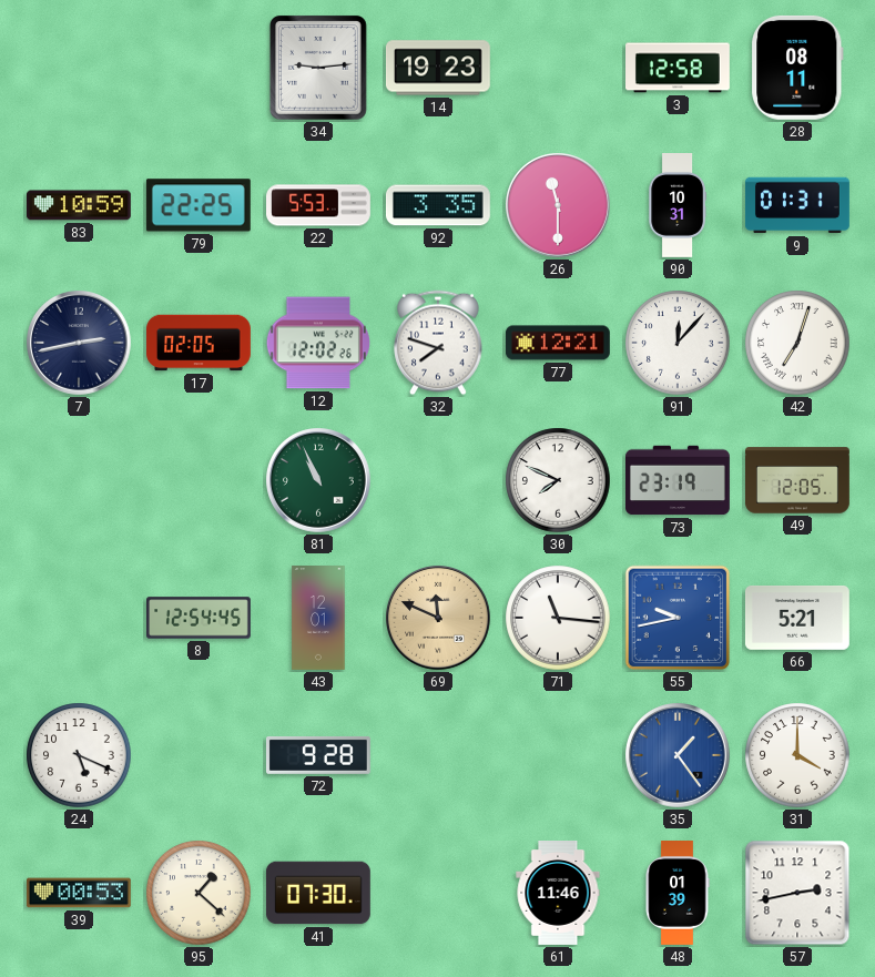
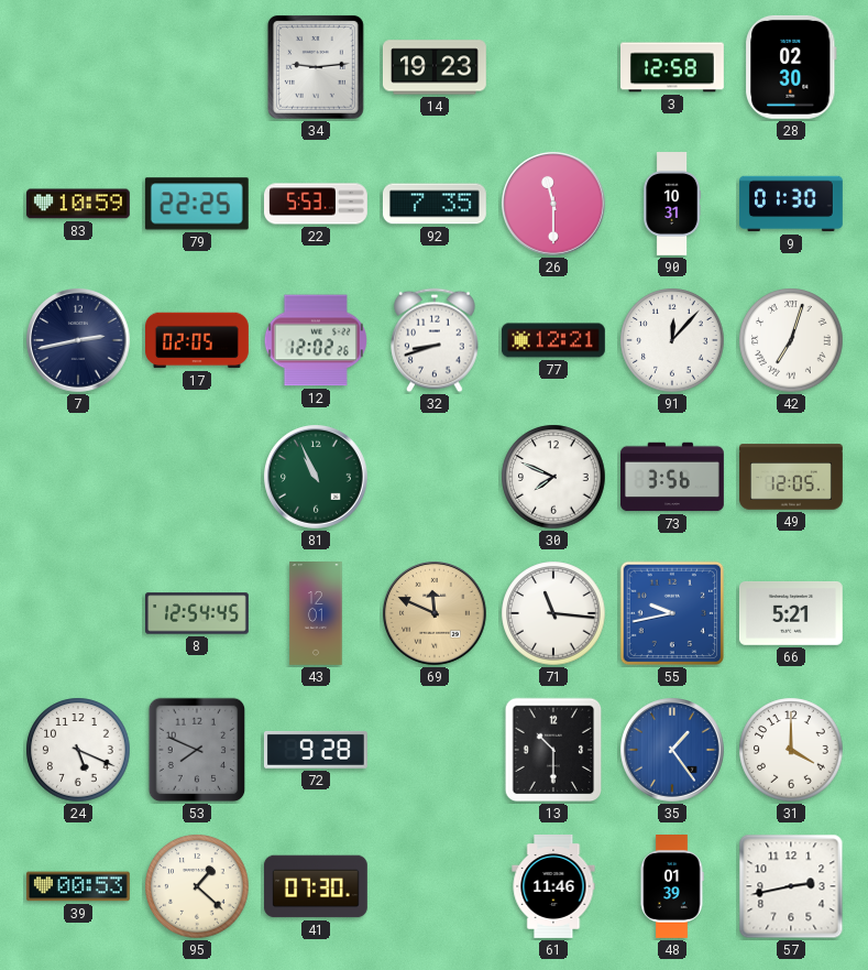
28: 08:11 -> 02:30 (791, 67)
92: 3:35 -> 7:35 (435, 204)
9: 01:31 -> 01:30 (792, 204)
32: 7:48 -> 8:42 (435, 340)
73: 23:19 -> 3:56 (673, 477)
53: none -> 7:49 (197, 750)
13: none -> 10:30 (553, 750)
